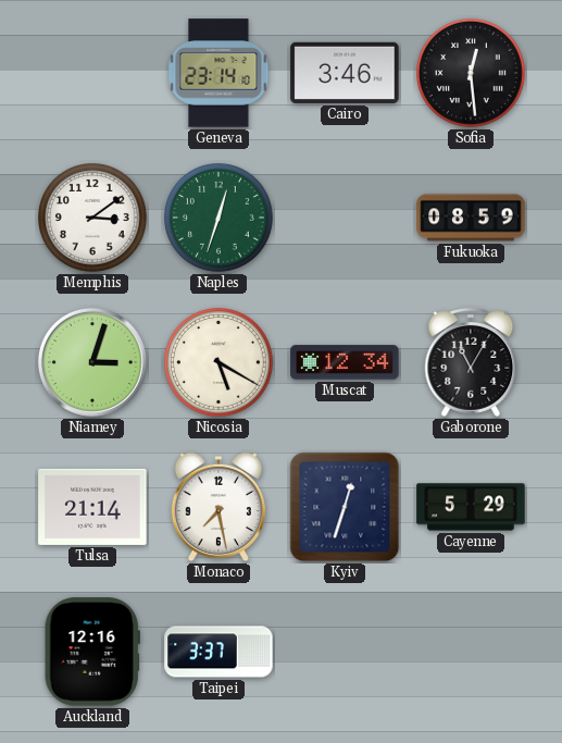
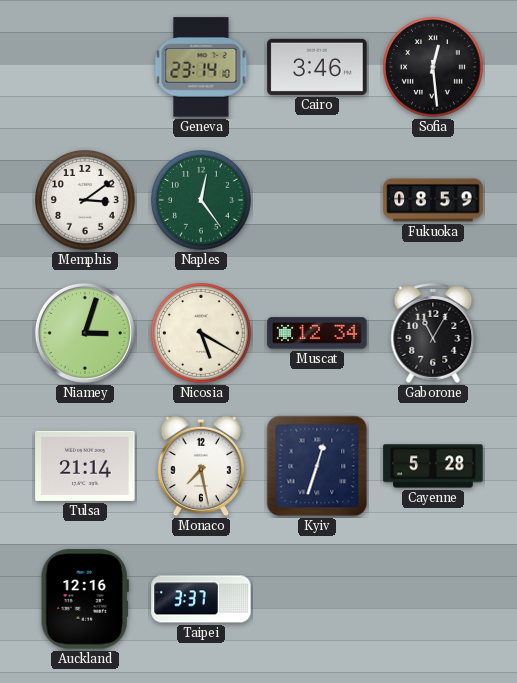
Naples: 12:33 -> 12:24 (201, 200)
Cayenne: 5:29 -> 5:28 (433, 466)
